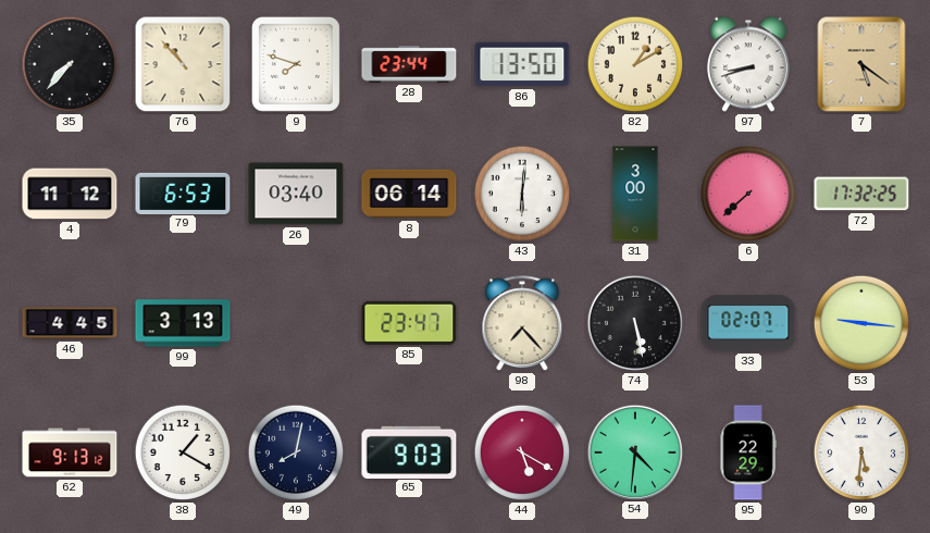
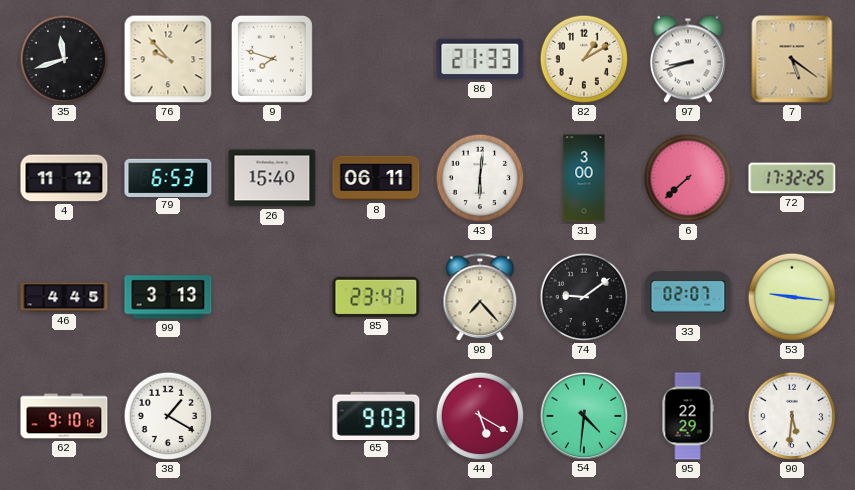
35: 7:37 -> 11:42 (64, 59)
76: 10:53 -> 9:53 (168, 59)
28: 23:44 -> none (409, 64)
86: 13:50 -> 21:33 (480, 59)
26: 03:40 -> 15:40 (272, 178)
8: 06:14 -> 06:11 (376, 178)
74: 5:28 -> 9:09 (584, 297)
62: 9:13 -> 9:10 (64, 416)
49: 8:02 -> none (296, 453)
